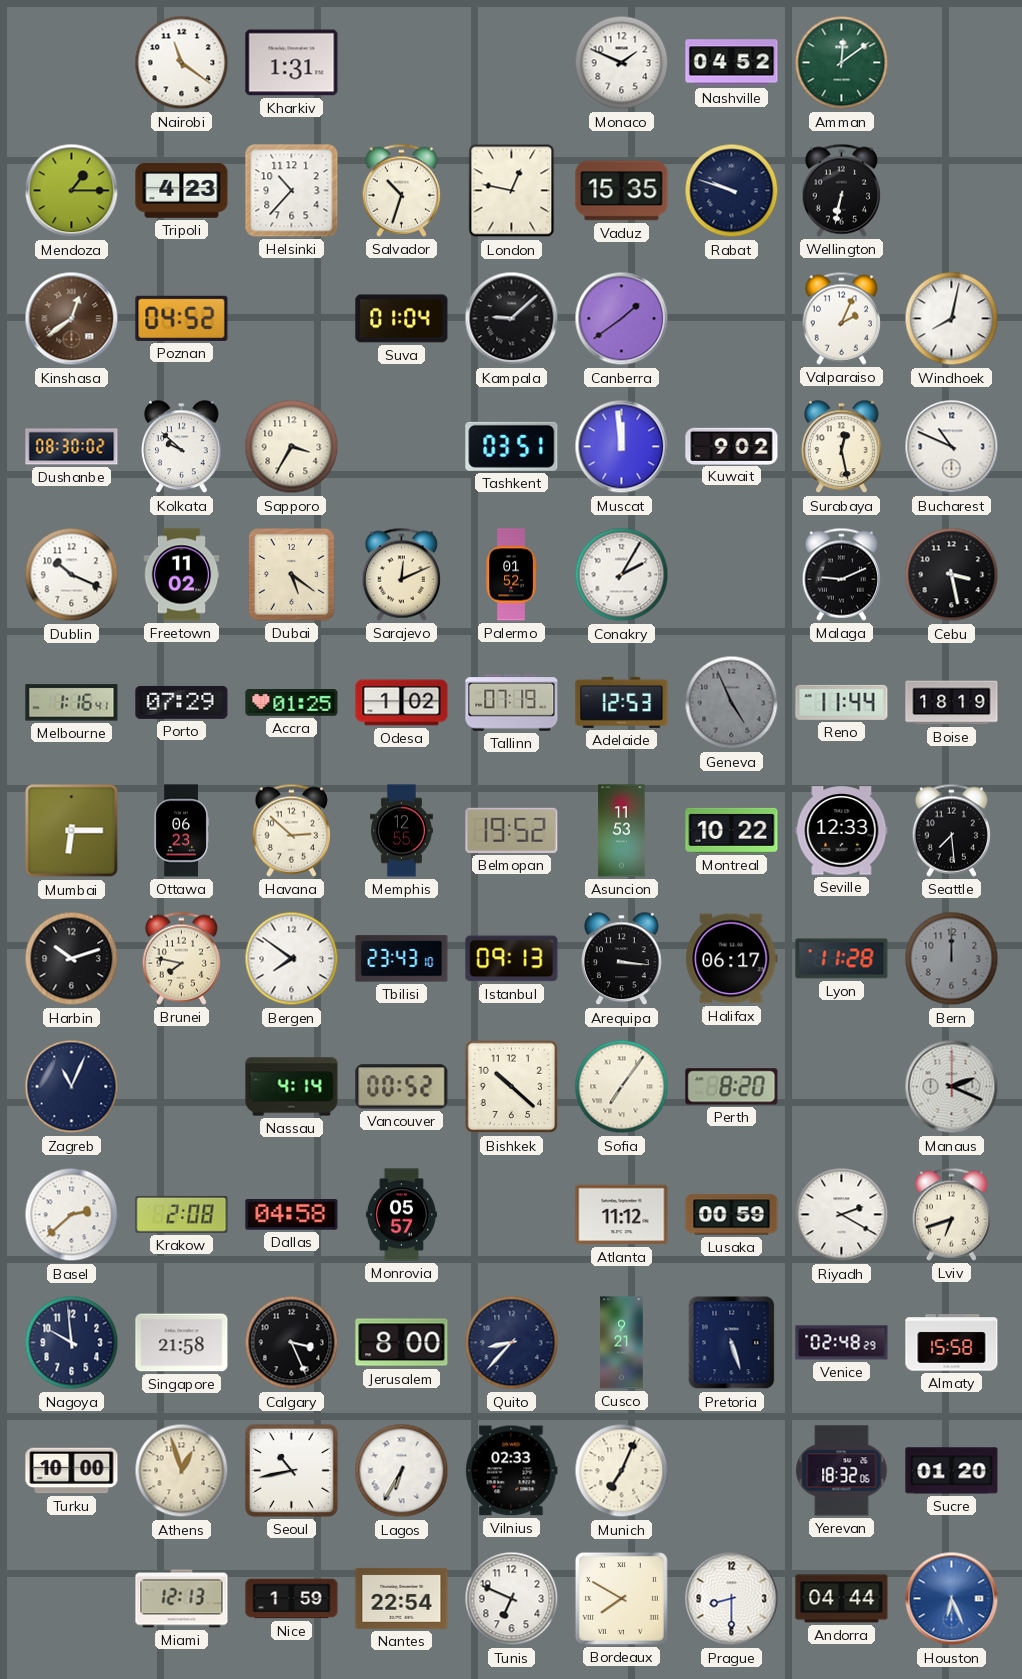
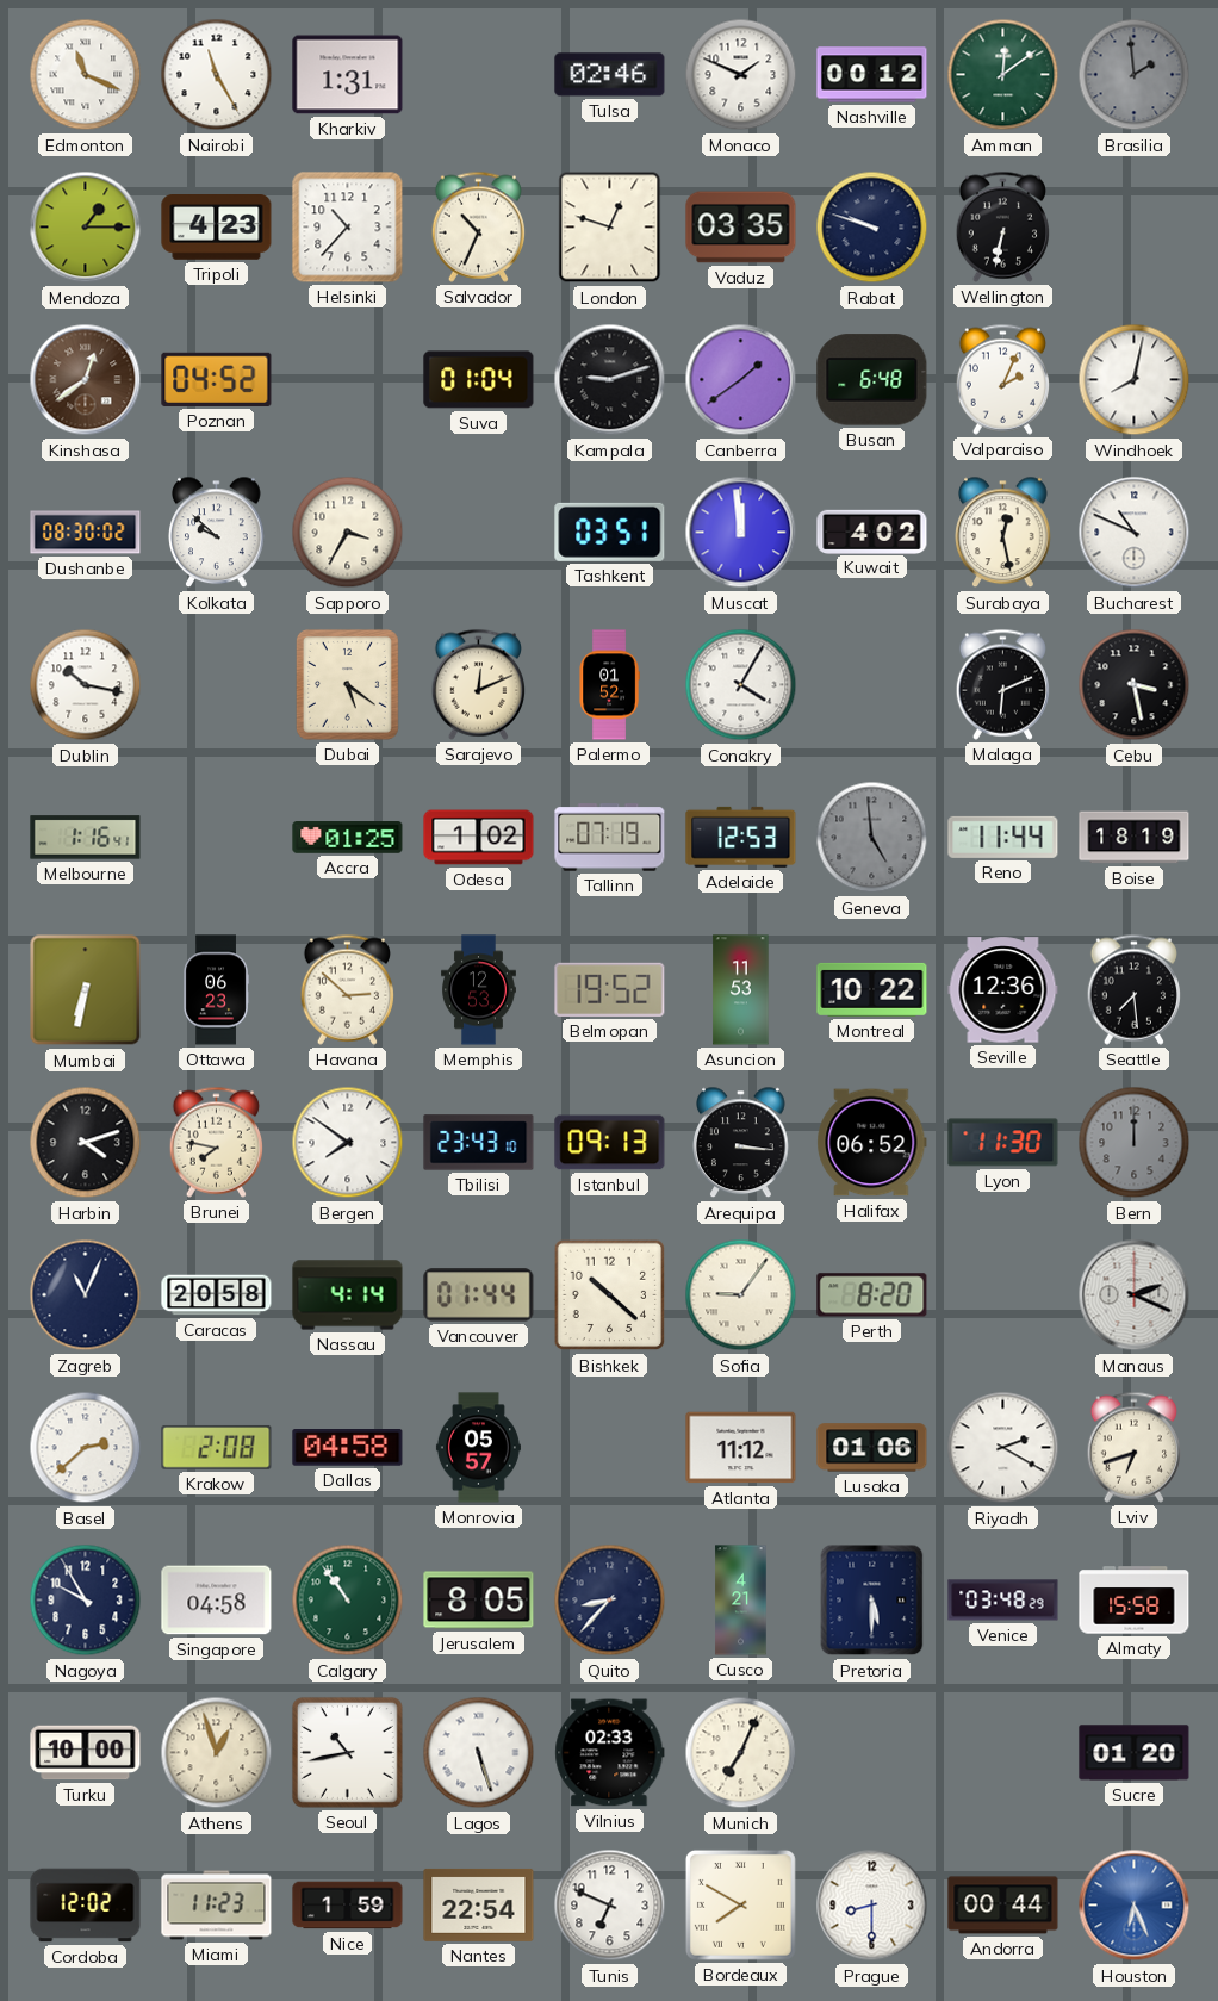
Edmonton: none -> 11:19 (86, 75)
Nairobi: 11:21 -> 11:25 (217, 75)
Tulsa: none -> 02:46 (610, 75)
Nashville: 04:52 -> 00:12 (872, 75)
Brasilia: none -> 1:59 (1135, 75)
Salvador: 10:33 -> 10:34 (478, 226)
London: 12:47 -> 12:48 (610, 228)
Vaduz: 15:35 -> 03:35 (741, 228)
Kampala: 9:08 -> 9:12 (610, 380)
Busan: none -> 6:48 (872, 380)
Kuwait: 9:02 -> 4:02 (872, 532)
Dublin: 10:19 -> 10:17 (86, 685)
Freetown: 11:02 -> none (182, 575)
Conakry: 2:05 -> 4:05 (741, 685)
Malaga: 9:11 -> 6:11 (1002, 684)
Porto: 07:29 -> none (182, 702)
Geneva: 4:56 -> 4:59 (872, 838)
Mumbai: 6:15 -> 6:32 (86, 990)
Memphis: 12:55 -> 12:53 (479, 990)
Seville: 12:33 -> 12:36 (1003, 990)
Harbin: 10:12 -> 4:12 (86, 1143)
Halifax: 06:17 -> 06:52 (872, 1143)
Lyon: 11:28 -> 11:30 (1003, 1143)
Caracas: none -> 20:58 (217, 1295)
Vancouver: 00:52 -> 01:44 (479, 1295)
Sofia: 7:06 -> 9:06 (741, 1295)
Lusaka: 00:59 -> 01:06 (872, 1448)
Nagoya: 9:59 -> 9:55 (86, 1601)
Singapore: 21:58 -> 04:58 (217, 1601)
Calgary: 3:26 -> 10:54 (348, 1601)
Calgary dial: black -> green (348, 1601)
Jerusalem: 8:00 -> 8:05 (479, 1601)
Cusco: 9:21 -> 4:21 (741, 1601)
Pretoria: 5:27 -> 5:30 (872, 1601)
Venice: 02:48 -> 03:48 (1003, 1601)
Lagos: 6:35 -> 5:27 (479, 1753)
Yerevan: 18:32 -> none (842, 1471)
Cordoba: none -> 12:02 (86, 1906)
Miami: 12:13 -> 11:23 (217, 1906)
Andorra: 04:44 -> 00:44 (1003, 1906)
